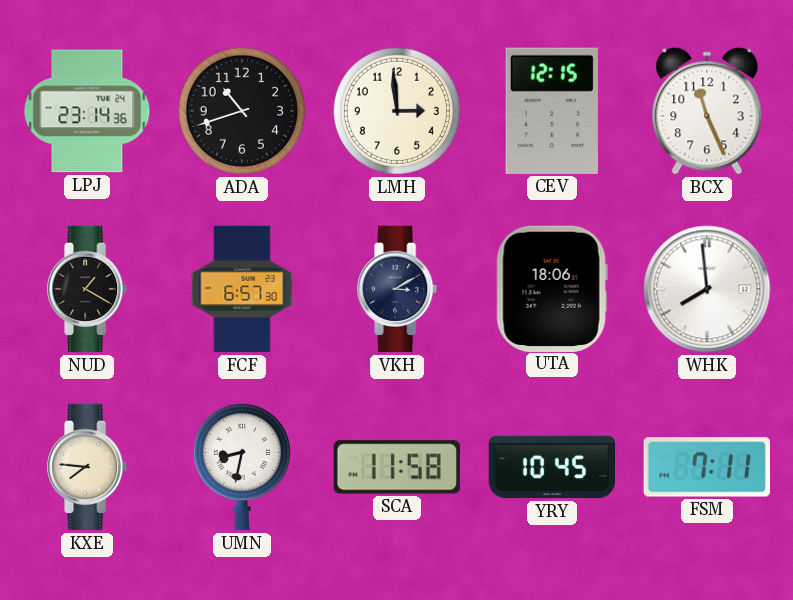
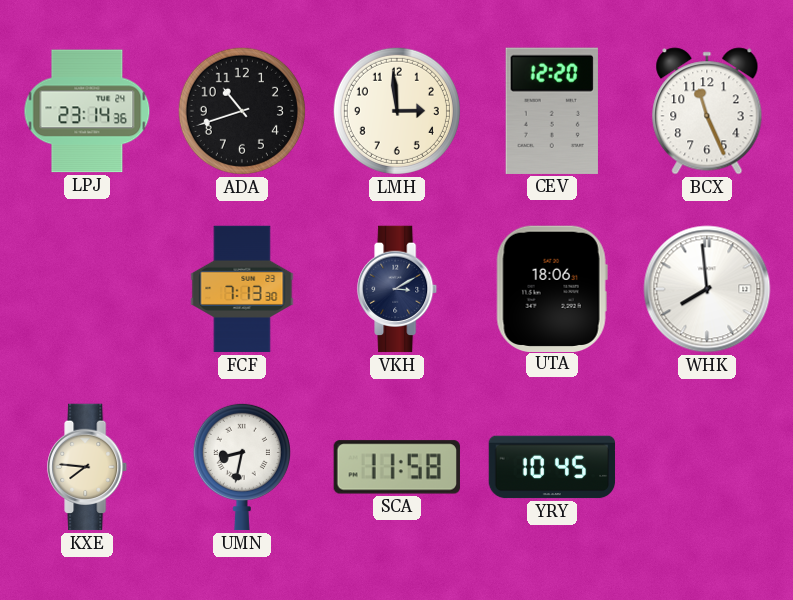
CEV: 12:15 -> 12:20 (552, 111)
NUD: 1:20 -> none (88, 289)
FCF: 6:57 -> 7:13 (242, 289)
FSM: 7:11 -> none (707, 467)
